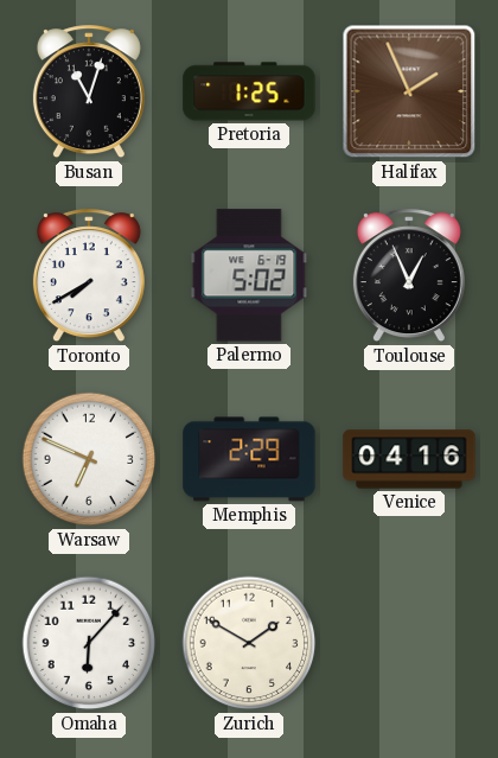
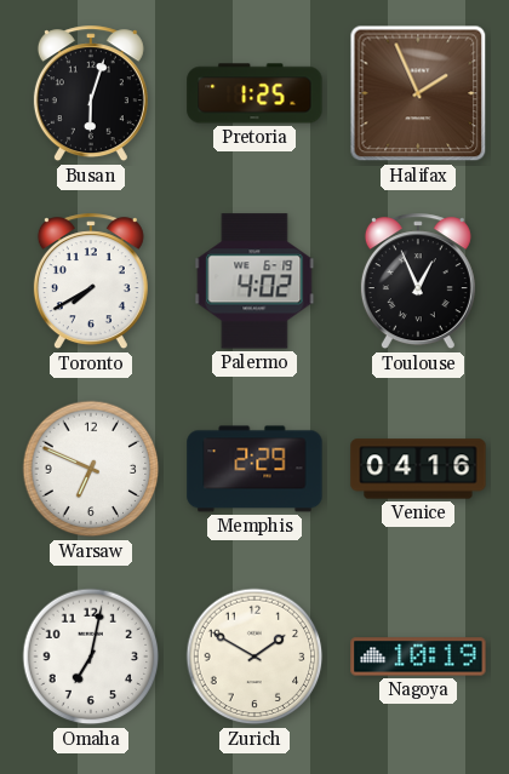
Busan: 11:03 -> 6:03 (91, 94)
Palermo: 5:02 -> 4:02 (254, 281)
Omaha: 6:07 -> 7:02 (91, 657)
Nagoya: none -> 10:19 (418, 657)
